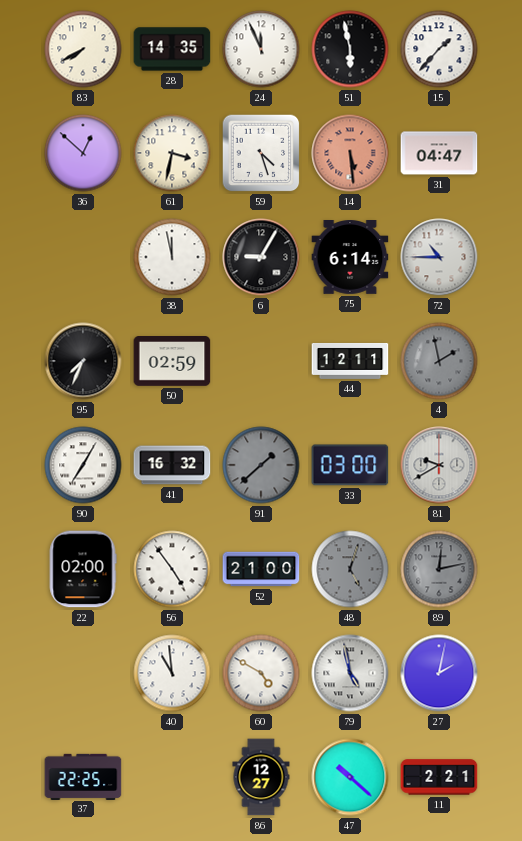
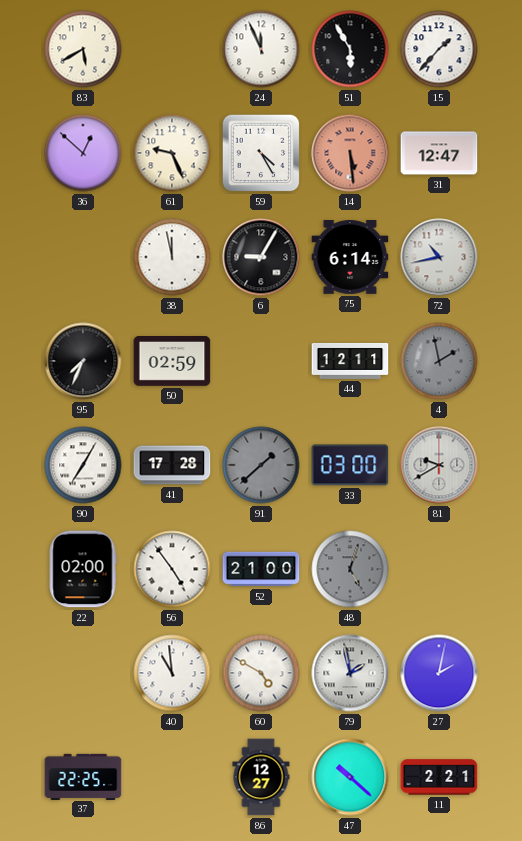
83: 7:40 -> 5:40 (83, 49)
28: 14:35 -> none (172, 49)
51: 5:58 -> 5:55 (350, 49)
61: 3:32 -> 9:26 (172, 153)
59: 4:27 -> 4:25 (261, 153)
31: 04:47 -> 12:47 (439, 153)
72: 10:45 -> 10:43 (439, 257)
41: 16:32 -> 17:28 (172, 465)
89: 12:13 -> none (439, 569)
79: 4:58 -> 1:58 (350, 673)
